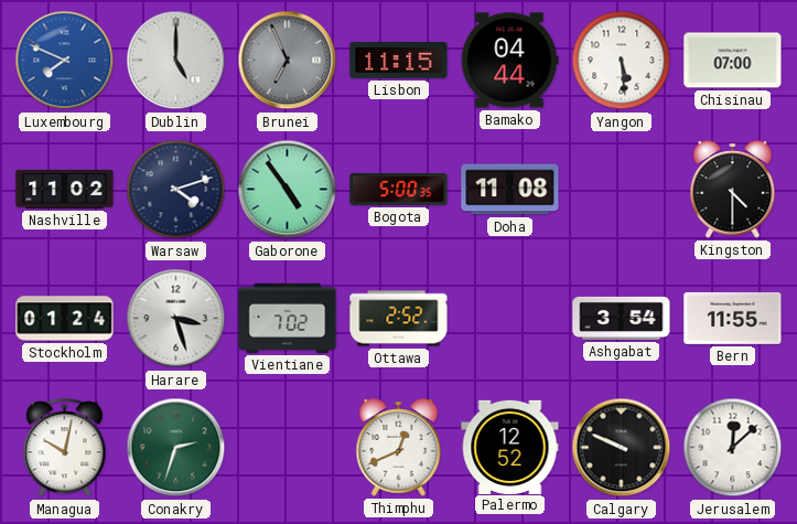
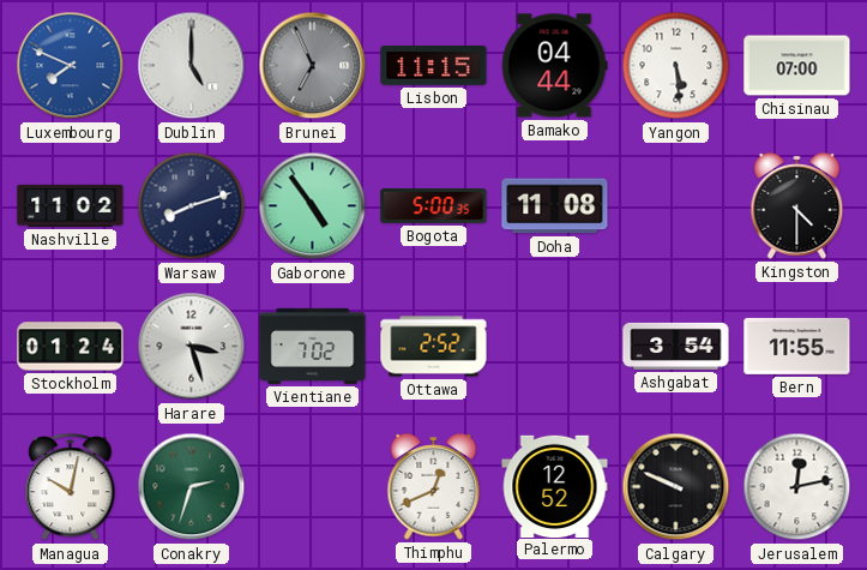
Warsaw: 4:12 -> 8:12 (192, 206)
Jerusalem: 12:08 -> 12:13 (797, 487)
